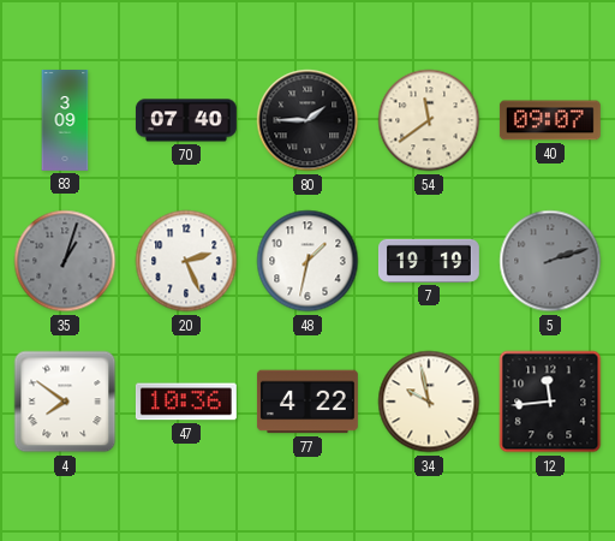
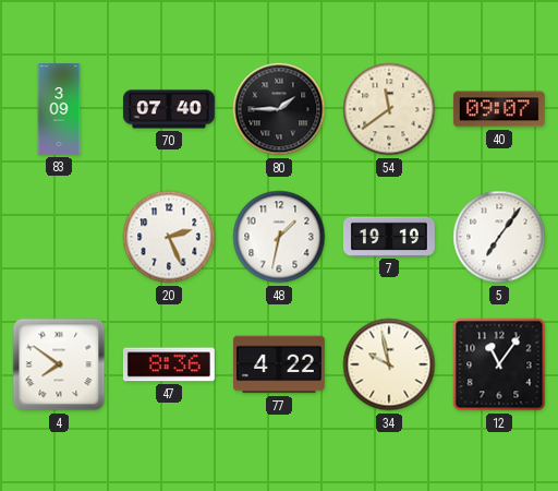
35: 1:03 -> none (65, 261)
5: 2:12 -> 7:06 (499, 237)
5 dial: grey -> white (499, 237)
47: 10:36 -> 8:36 (169, 364)
12: 11:44 -> 11:06 (499, 364)
